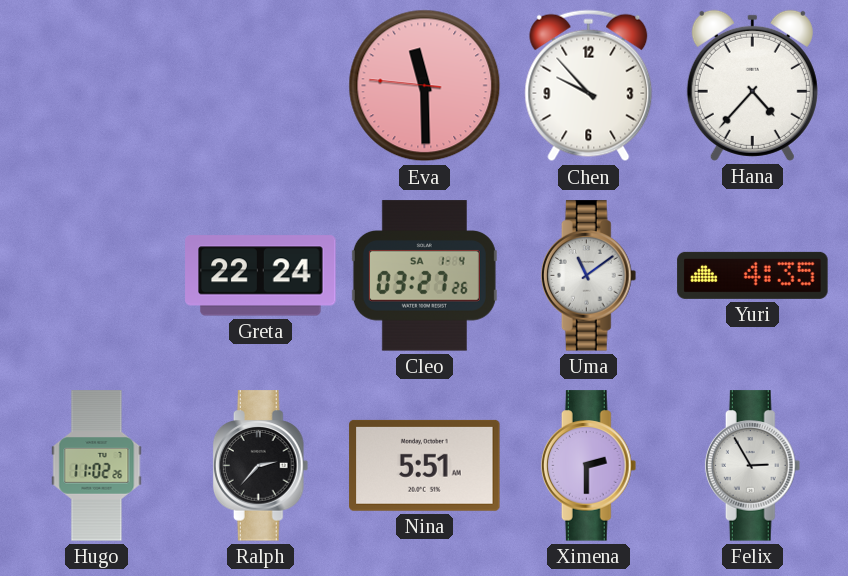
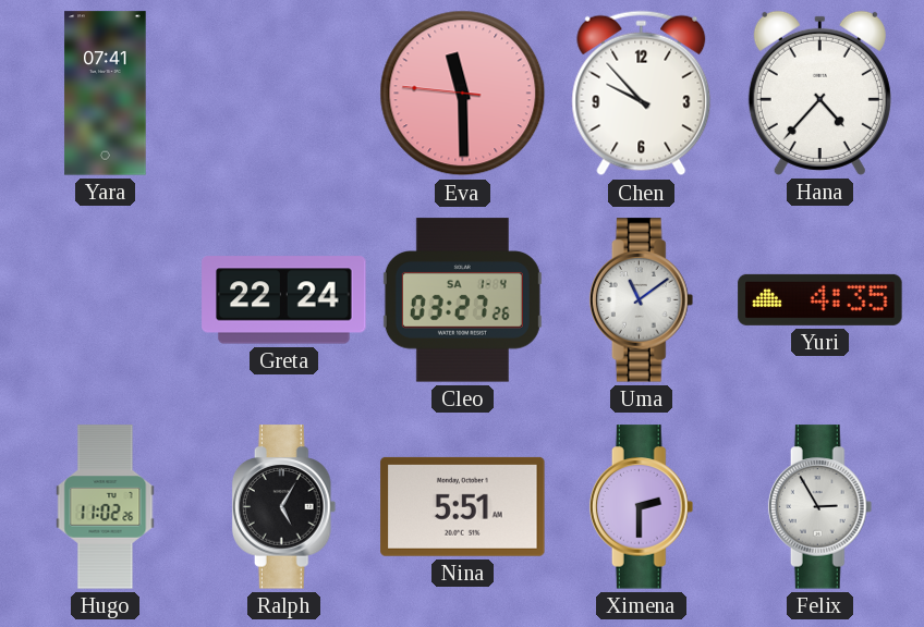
Yara: none -> 07:41 (106, 94)
Ralph: 2:37 -> 5:05 (284, 507)
